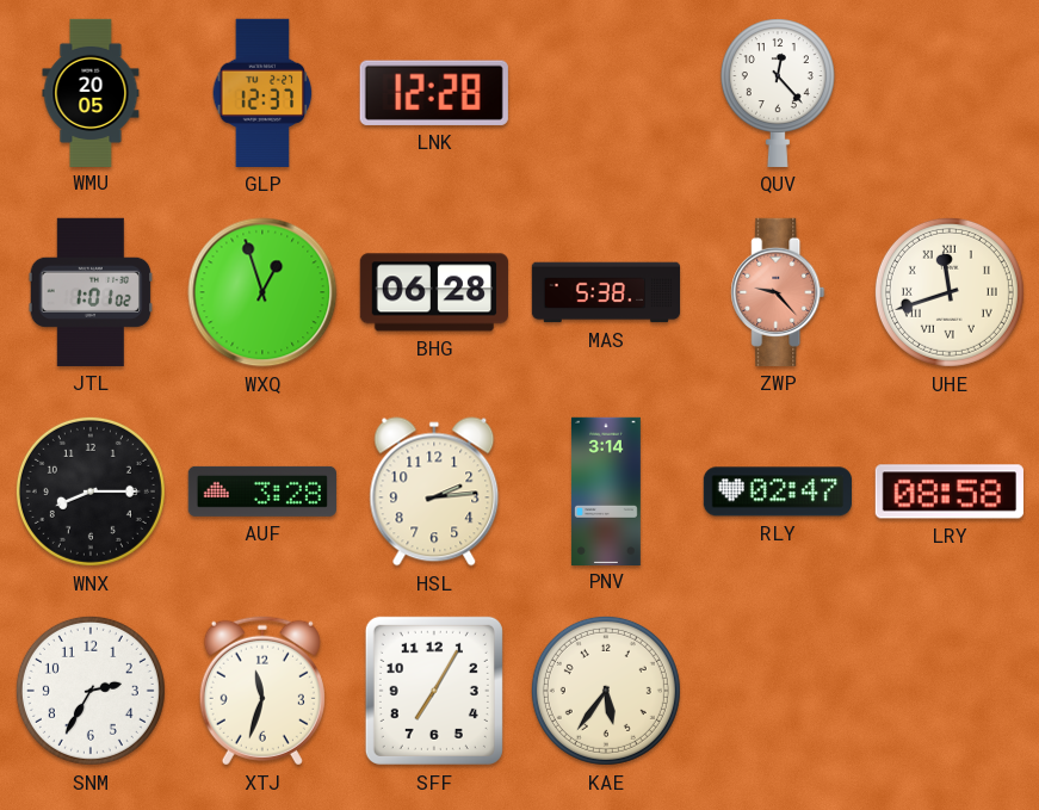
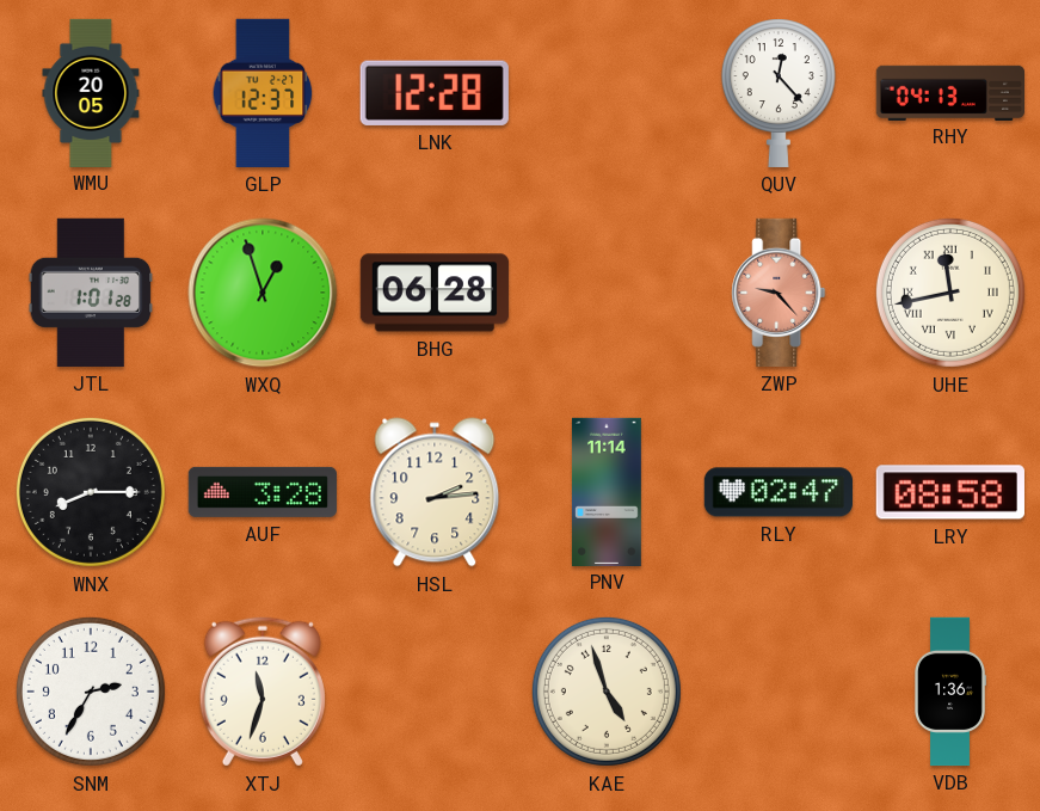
RHY: none -> 04:13 (949, 92)
JTL: 1:01:02 -> 1:01:28 (91, 293)
MAS: 5:38 -> none (606, 292)
UHE: 11:42 -> 11:43 (950, 293)
PNV: 3:14 -> 11:14 (607, 491)
SFF: 7:05 -> none (434, 691)
KAE: 5:36 -> 4:57 (607, 692)
VDB: none -> 1:36 (950, 692)
